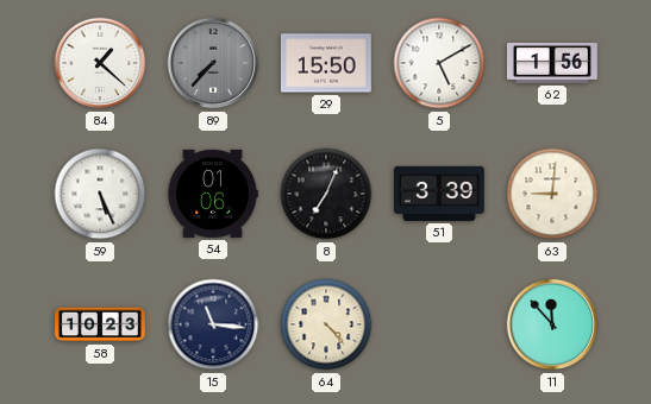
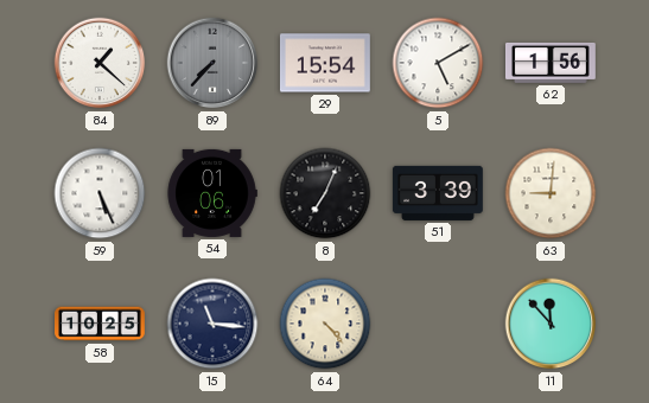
29: 15:50 -> 15:54 (325, 63)
58: 10:23 -> 10:25 (101, 324)
